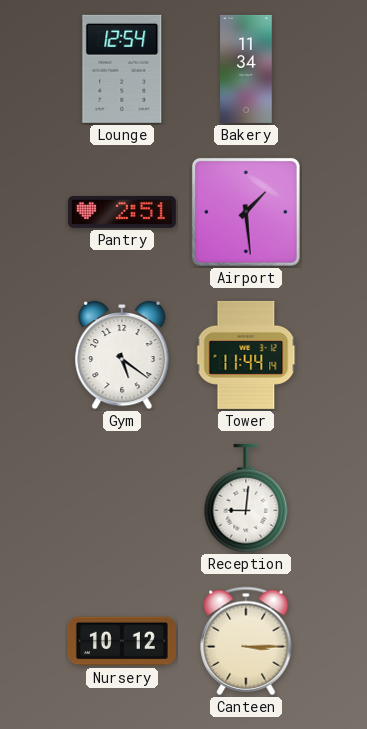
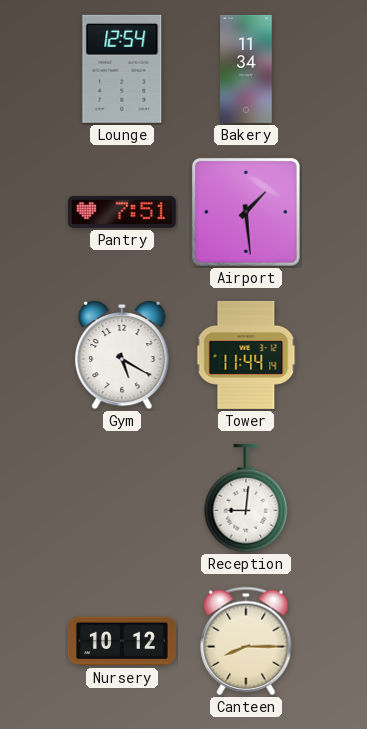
Pantry: 2:51 -> 7:51 (122, 212)
Gym: 5:21 -> 5:20 (122, 355)
Canteen: 3:15 -> 8:15 (246, 641)
